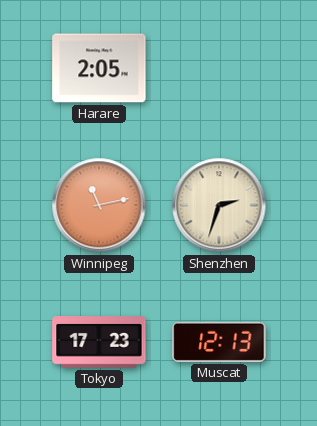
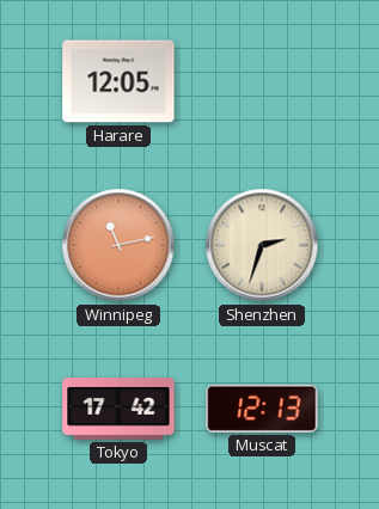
Harare: 2:05 -> 12:05 (118, 81)
Tokyo: 17:23 -> 17:42 (118, 409)
